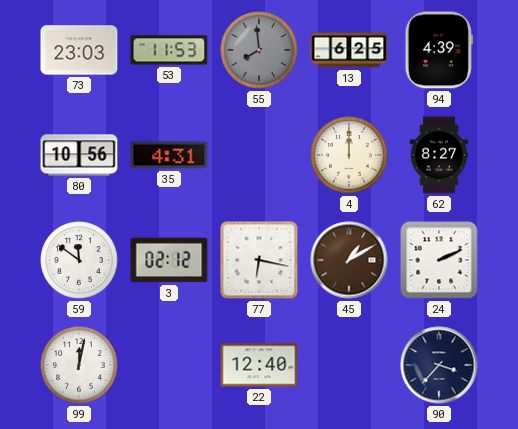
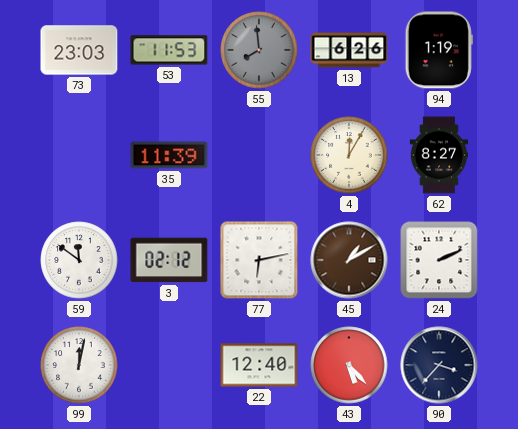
13: 6:25 -> 6:26 (349, 50)
94: 4:39 -> 1:19 (439, 50)
80: 10:56 -> none (79, 155)
35: 4:31 -> 11:39 (169, 155)
4: 12:00 -> 12:05 (349, 155)
77: 6:17 -> 6:13 (259, 260)
43: none -> 5:23 (349, 365)
